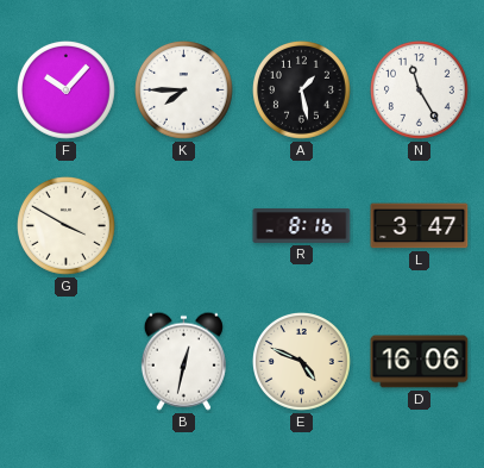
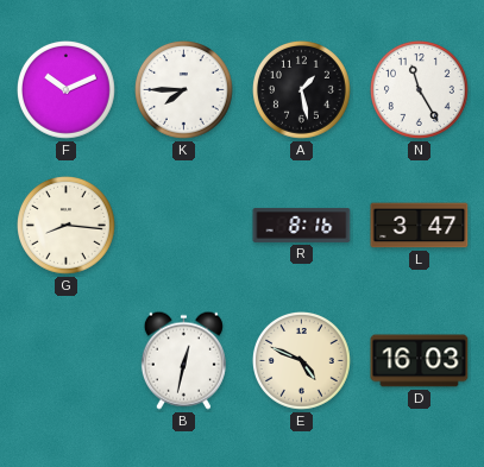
F: 10:07 -> 10:11 (67, 90)
G: 3:50 -> 8:16 (67, 226)
D: 16:06 -> 16:03 (420, 361)
